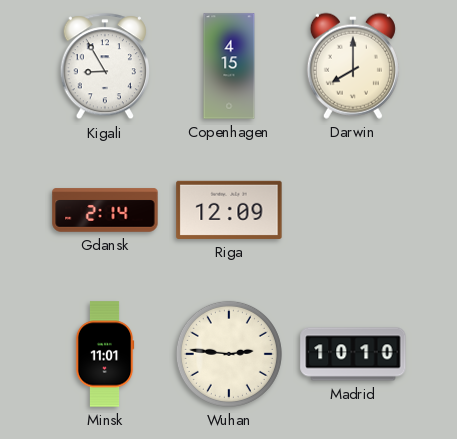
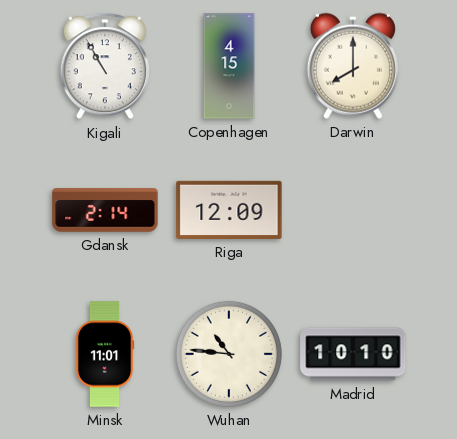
Kigali: 8:55 -> 10:55 (104, 67)
Wuhan: 2:46 -> 10:46 (229, 354)
